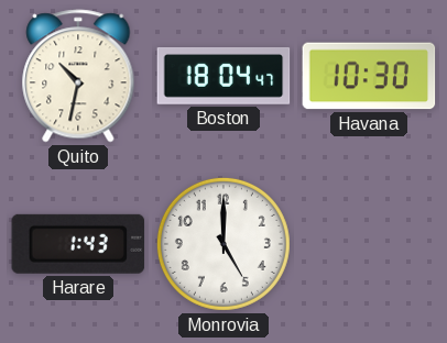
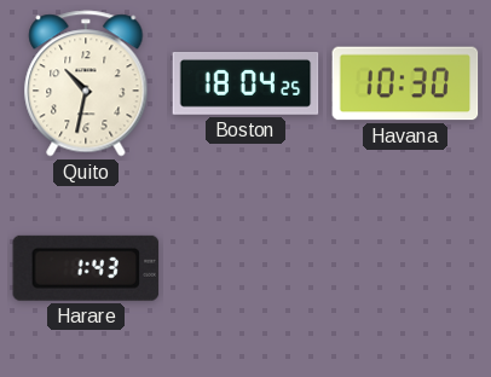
Boston: 18:04:47 -> 18:04:25 (245, 85)
Monrovia: 5:00 -> none (223, 244)
